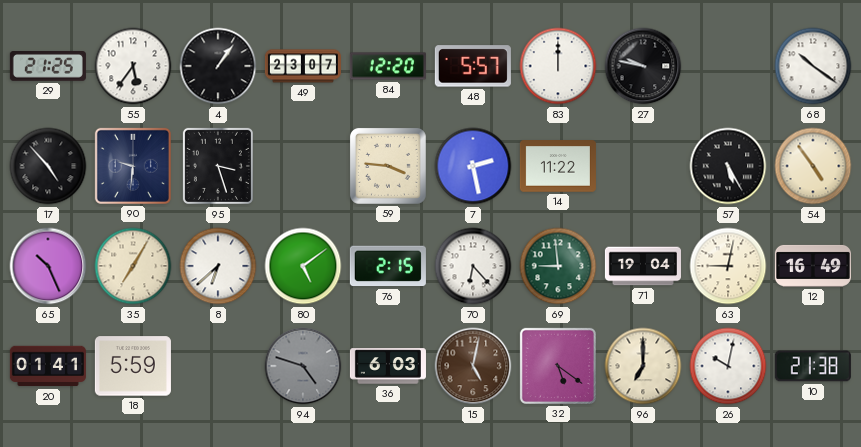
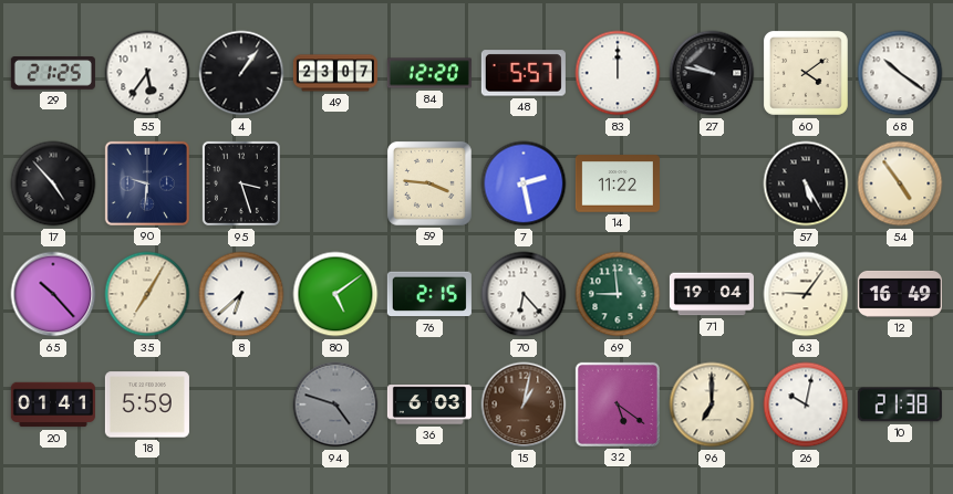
60: none -> 4:09 (806, 73)
65: 10:26 -> 10:23 (53, 294)
63: 9:02 -> 9:06 (806, 294)
15: 5:02 -> 1:02 (524, 404)
